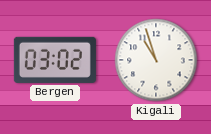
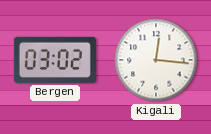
Kigali: 10:57 -> 12:16 (156, 60)
